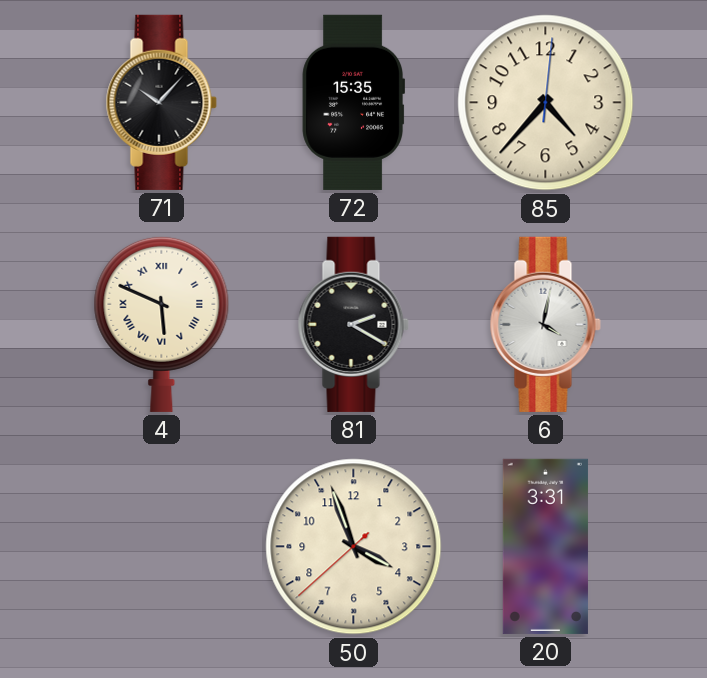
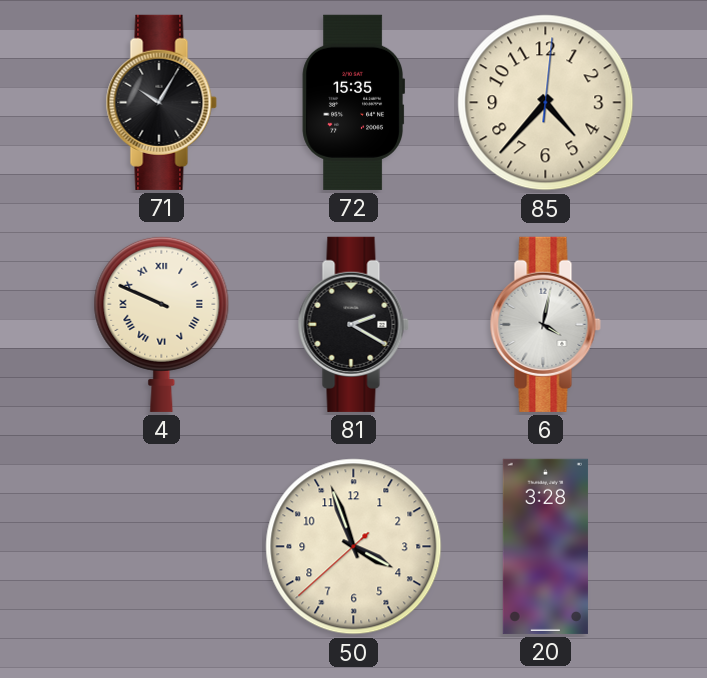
71: 10:07 -> 10:05 (161, 102)
4: 5:49 -> 9:49 (162, 324)
20: 3:31 -> 3:28 (545, 546)
